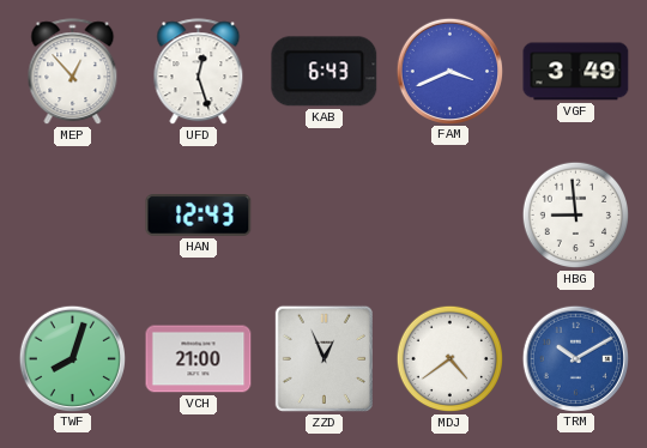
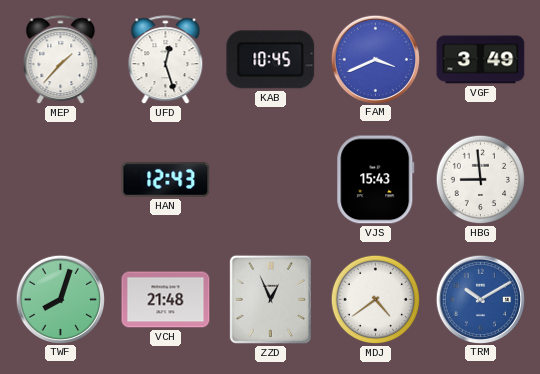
MEP: 12:53 -> 1:37 (61, 60)
KAB: 6:43 -> 10:45 (271, 60)
VJS: none -> 15:43 (376, 180)
VCH: 21:00 -> 21:48 (166, 300)
